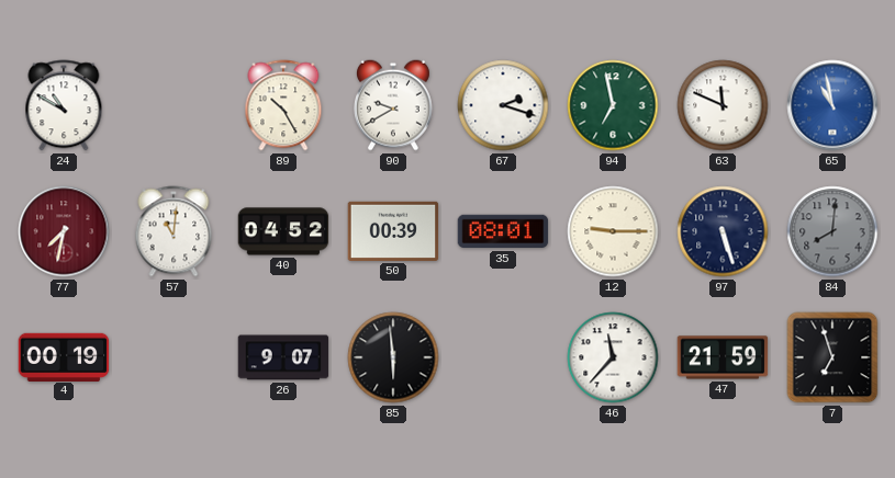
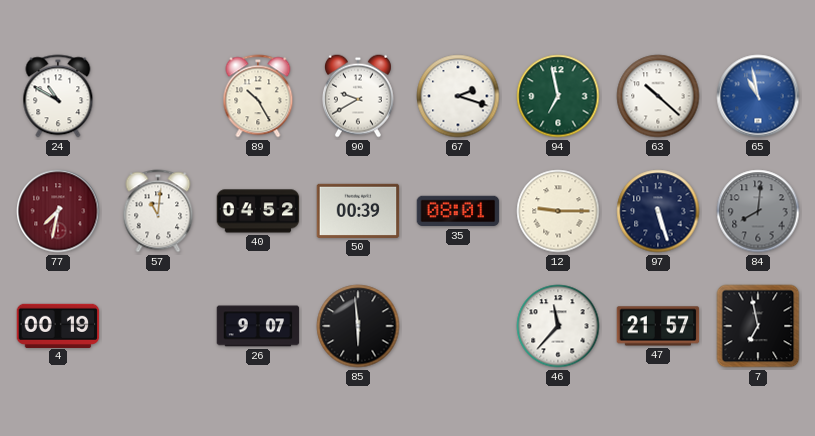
63: 11:49 -> 10:22 (658, 96)
47: 21:59 -> 21:57 (658, 326)
7: 6:57 -> 6:58 (758, 326)
